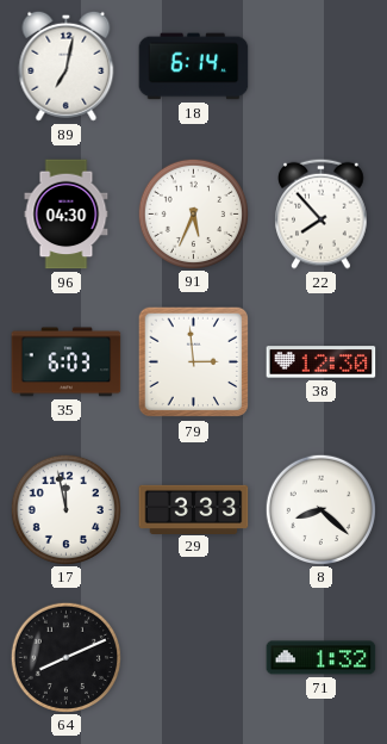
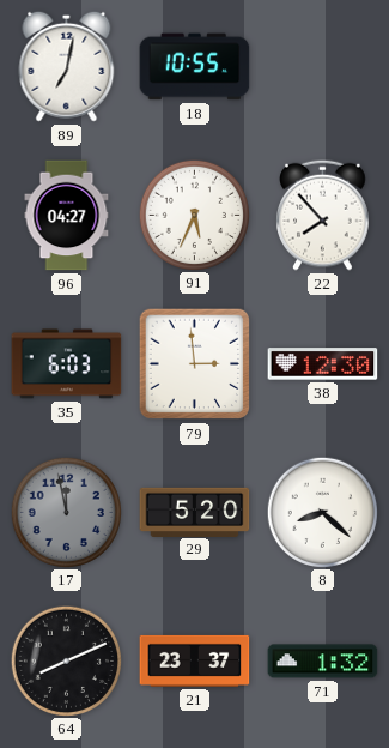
18: 6:14 -> 10:55 (195, 67)
96: 04:30 -> 04:27 (67, 216)
17 dial: white -> grey (66, 512)
29: 3:33 -> 5:20 (195, 512)
21: none -> 23:37 (195, 660)
